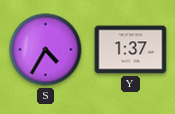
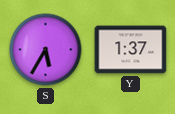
S: 4:35 -> 5:35 (46, 50)
